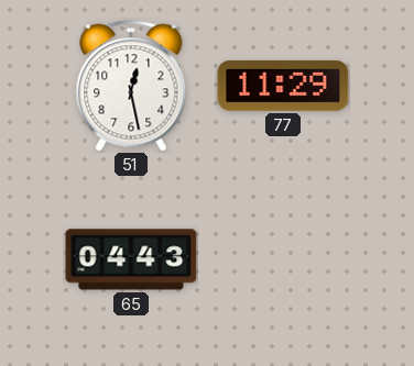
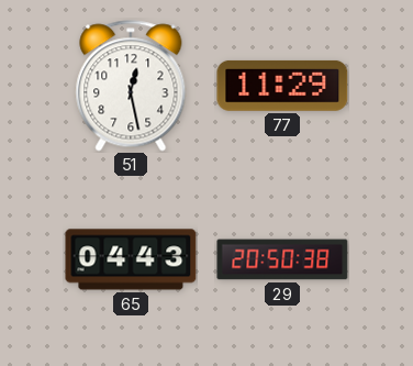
29: none -> 20:50 (282, 259)
